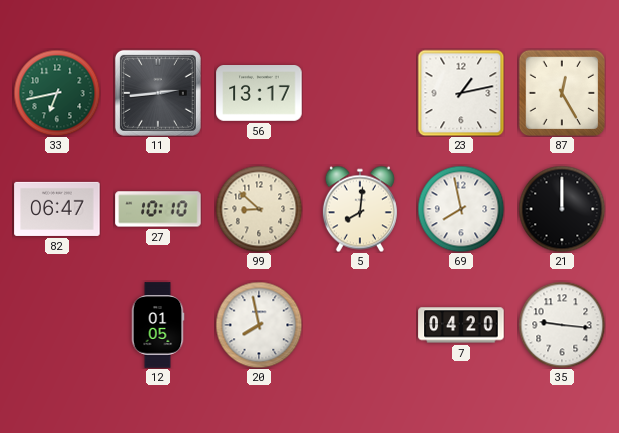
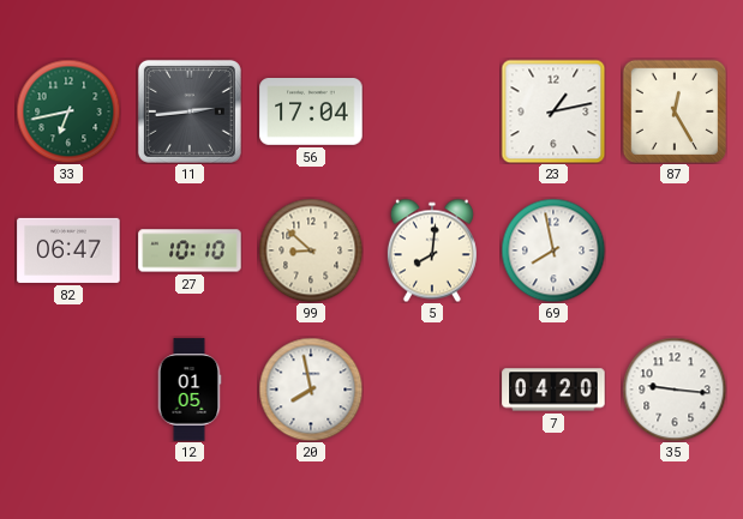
56: 13:17 -> 17:04 (311, 113)
21: 12:00 -> none (562, 209)
